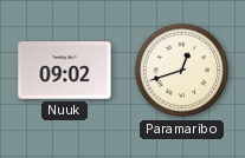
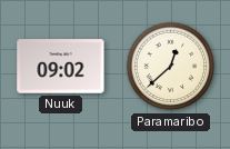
Paramaribo: 12:42 -> 12:38 (171, 67)
